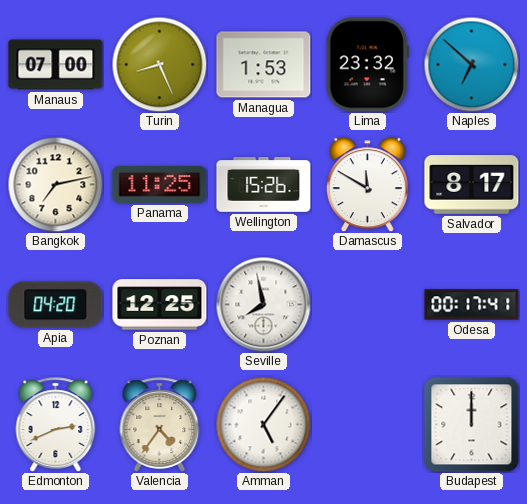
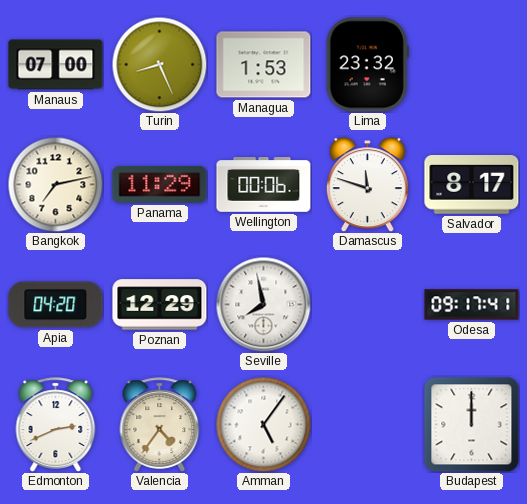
Naples: 6:52 -> none (471, 64)
Panama: 11:25 -> 11:29 (160, 184)
Wellington: 15:26 -> 00:06 (264, 185)
Damascus: 11:50 -> 11:48 (367, 185)
Poznan: 12:25 -> 12:29 (160, 305)
Odesa: 00:17 -> 09:17 (472, 305)
